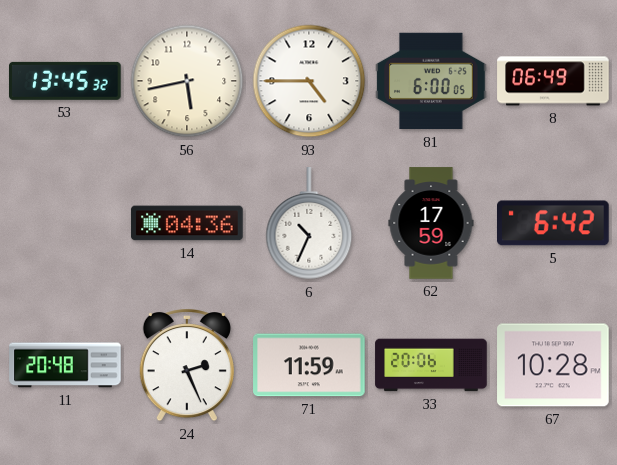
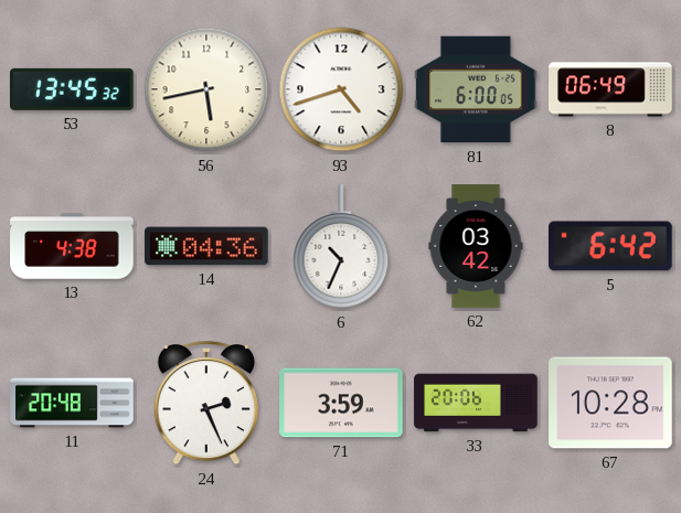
93: 4:45 -> 4:42 (341, 89)
13: none -> 4:38 (72, 246)
62: 17:59 -> 03:42 (476, 246)
71: 11:59 -> 3:59 (341, 403)
